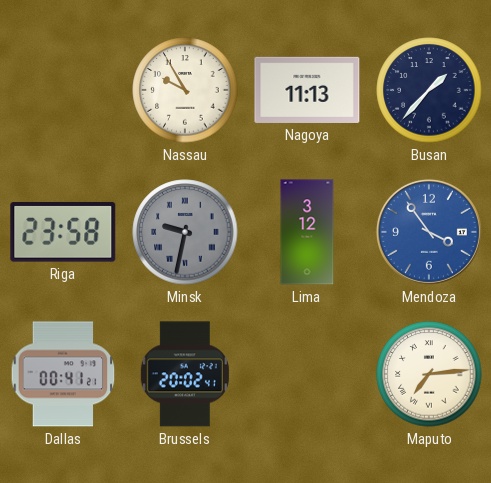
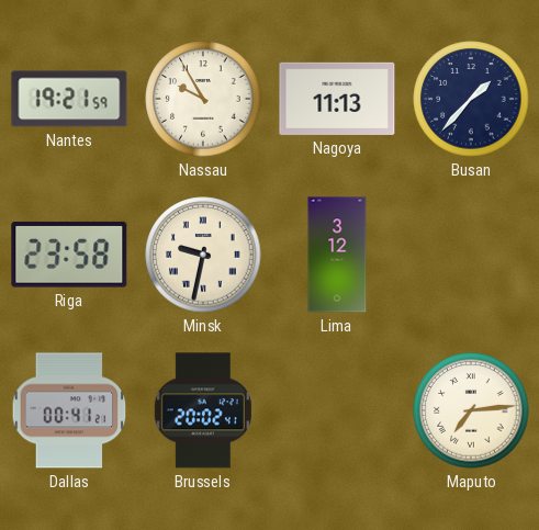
Nantes: none -> 19:21 (69, 99)
Minsk dial: grey -> cream (203, 255)
Mendoza: 3:54 -> none (429, 232)
